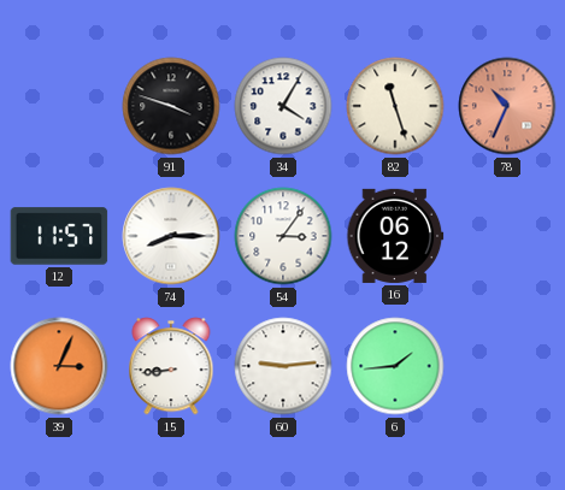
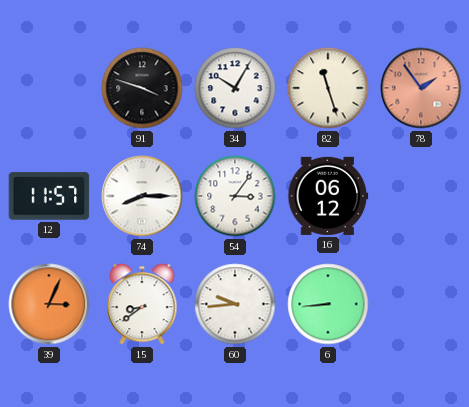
34: 4:05 -> 10:05 (235, 88)
78: 10:34 -> 1:54 (421, 88)
15: 8:44 -> 8:39 (142, 304)
60: 9:14 -> 9:44 (235, 304)
6: 1:44 -> 8:44 (328, 304)
